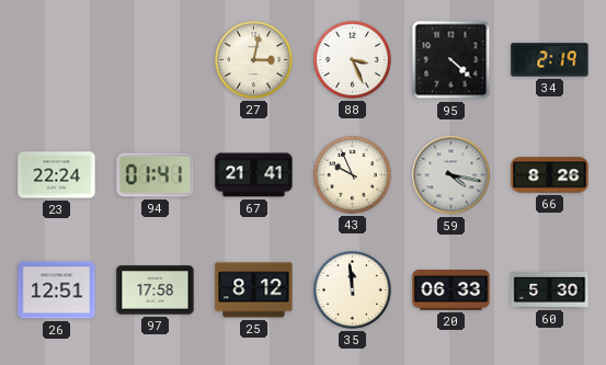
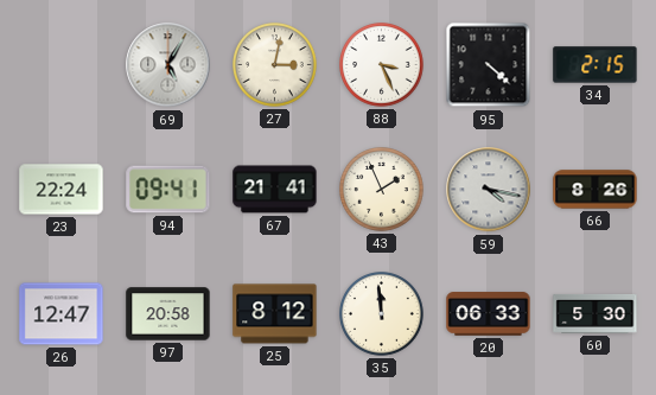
69: none -> 5:05 (168, 65)
34: 2:19 -> 2:15 (596, 65)
94: 01:41 -> 09:41 (168, 190)
43: 9:56 -> 1:56 (382, 190)
26: 12:51 -> 12:47 (62, 314)
97: 17:58 -> 20:58 (168, 314)
